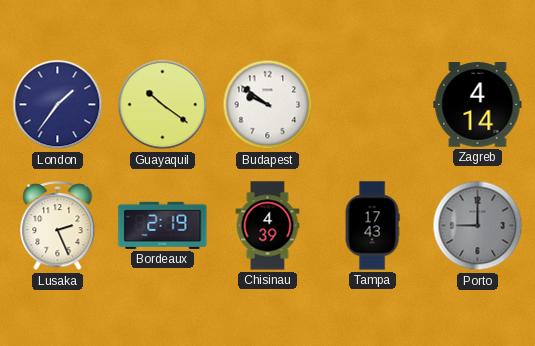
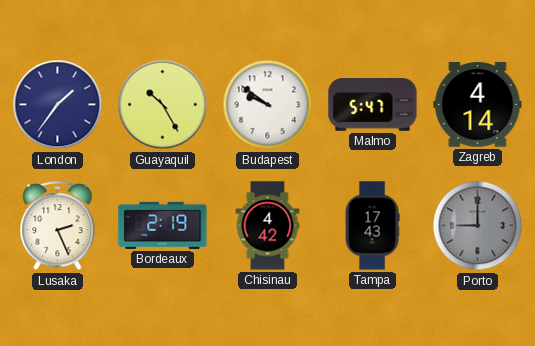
Guayaquil: 10:21 -> 10:25 (163, 105)
Malmo: none -> 5:47 (373, 105)
Chisinau: 4:39 -> 4:42 (268, 226)
